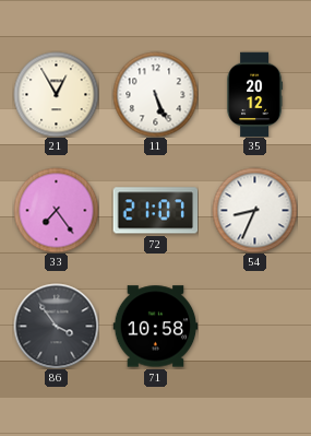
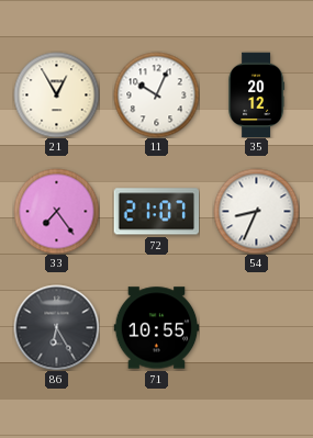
11: 5:26 -> 10:04 (156, 94)
86: 3:54 -> 6:25 (56, 327)
71: 10:58 -> 10:55 (156, 328)
